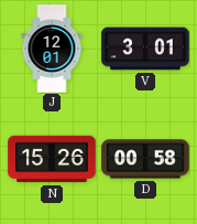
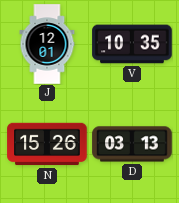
V: 3:01 -> 10:35 (132, 44)
D: 00:58 -> 03:13 (132, 144)
